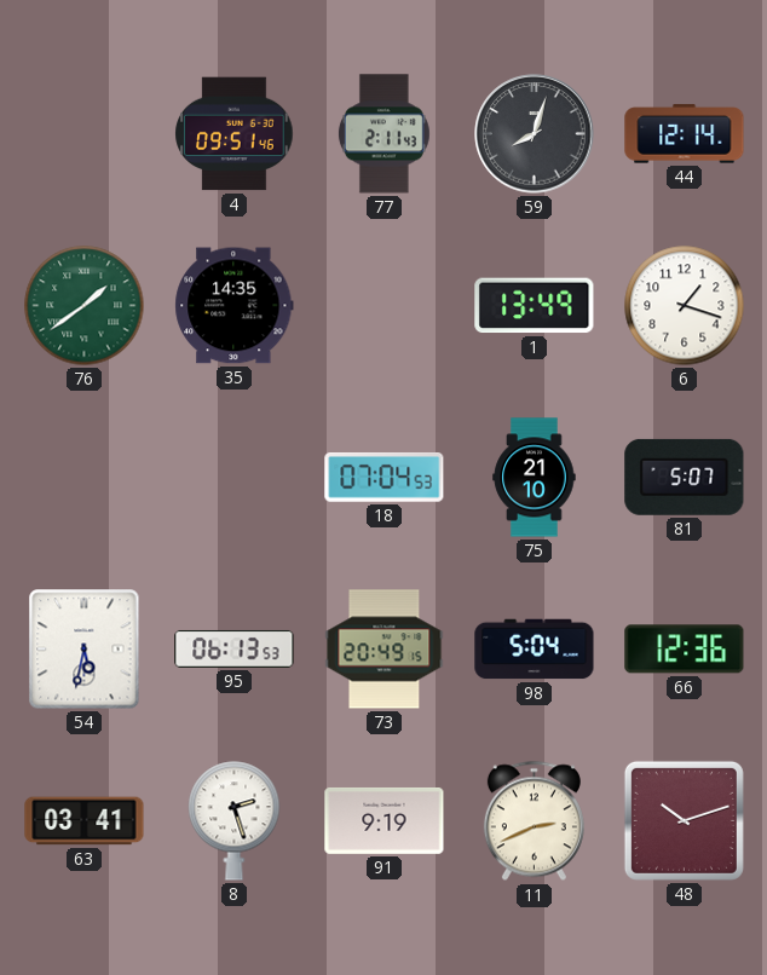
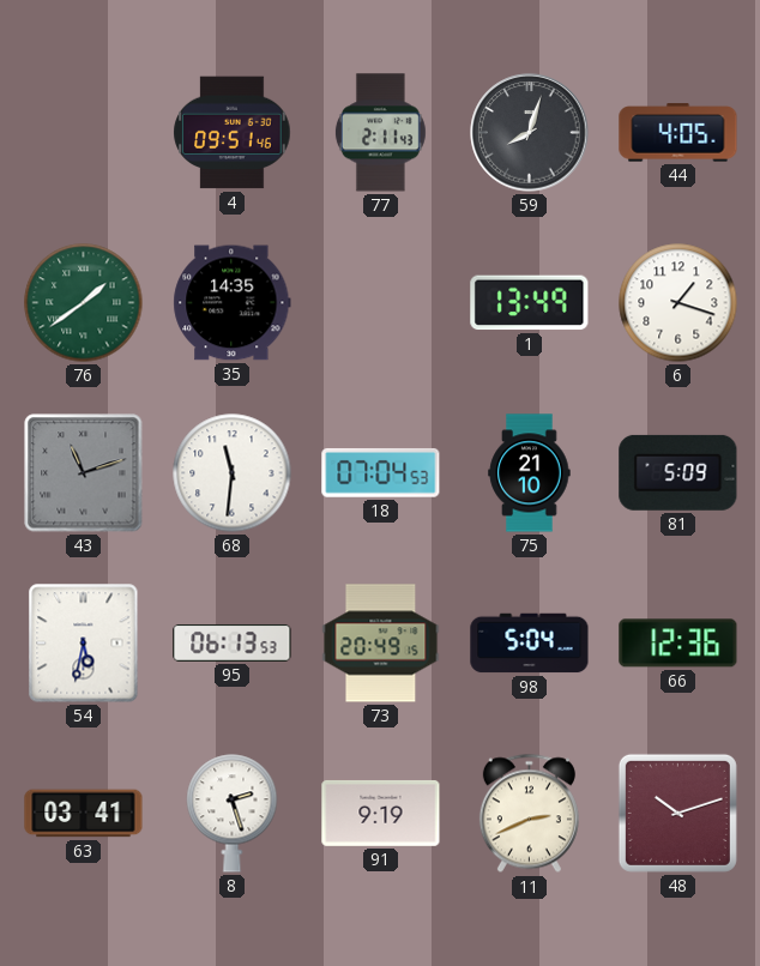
44: 12:14 -> 4:05 (678, 133)
43: none -> 11:12 (84, 473)
68: none -> 11:31 (233, 473)
81: 5:07 -> 5:09 (678, 472)
